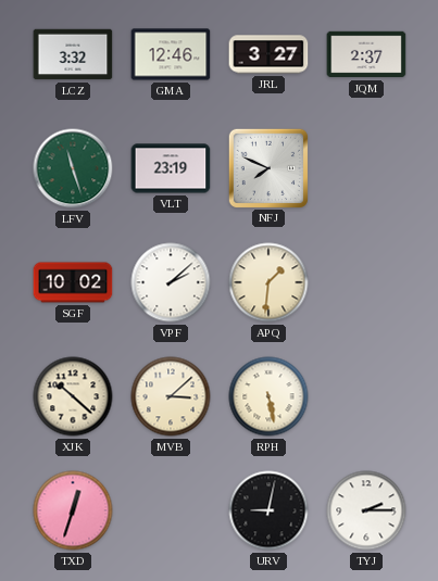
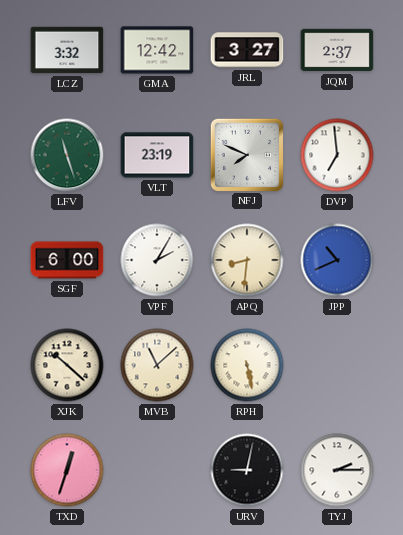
GMA: 12:46 -> 12:42 (157, 50)
DVP: none -> 6:59 (337, 155)
SGF: 10:02 -> 6:00 (67, 260)
VPF: 2:08 -> 2:05 (157, 260)
APQ: 1:31 -> 8:31 (247, 260)
JPP: none -> 10:41 (337, 260)
MVB: 3:08 -> 11:08 (157, 365)
